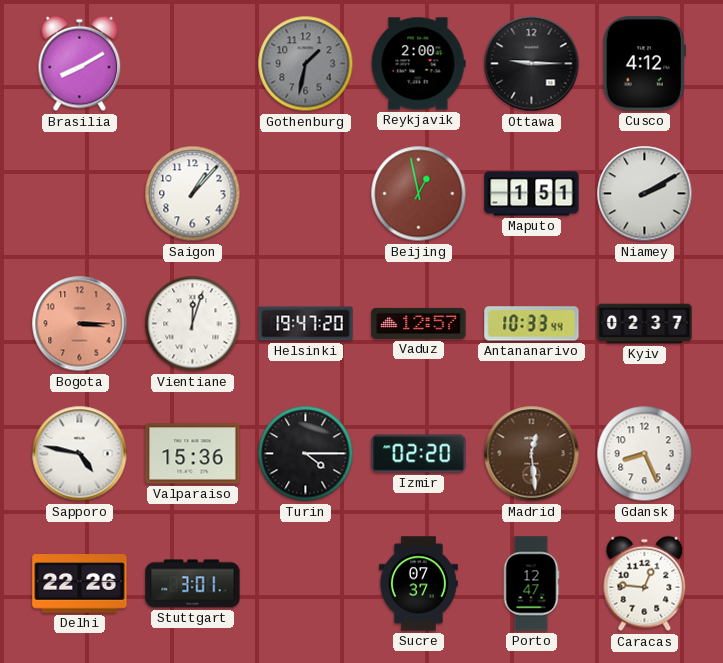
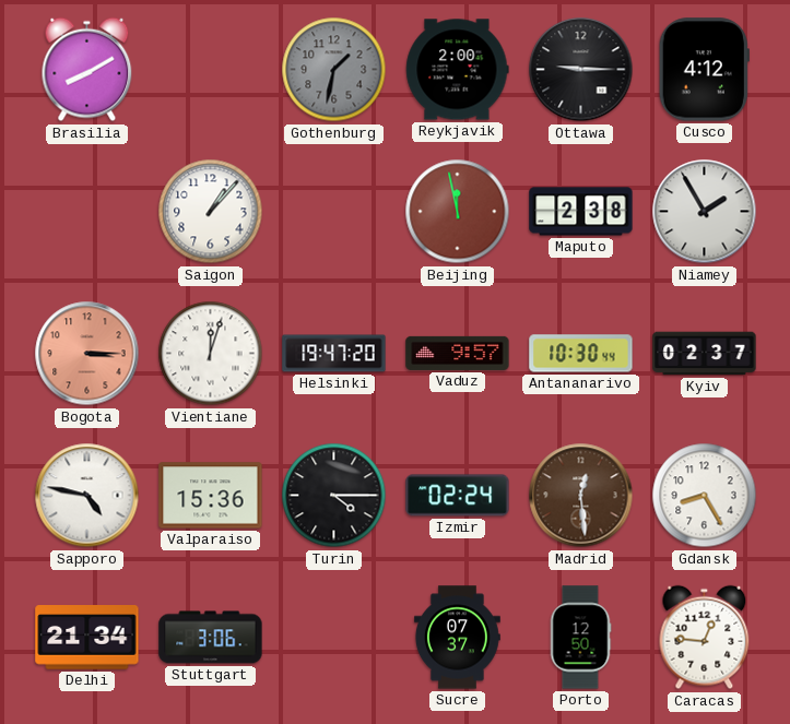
Beijing: 12:58 -> 11:58 (458, 212)
Maputo: 1:51 -> 2:38 (581, 212)
Niamey: 2:10 -> 1:55 (705, 212)
Vaduz: 12:57 -> 9:57 (458, 353)
Antananarivo: 10:33 -> 10:30 (581, 354)
Izmir: 02:20 -> 02:24 (458, 496)
Gdansk: 8:26 -> 8:25 (705, 496)
Delhi: 22:26 -> 21:34 (87, 638)
Stuttgart: 3:01 -> 3:06 (211, 638)
Porto: 12:47 -> 12:50 (580, 638)
